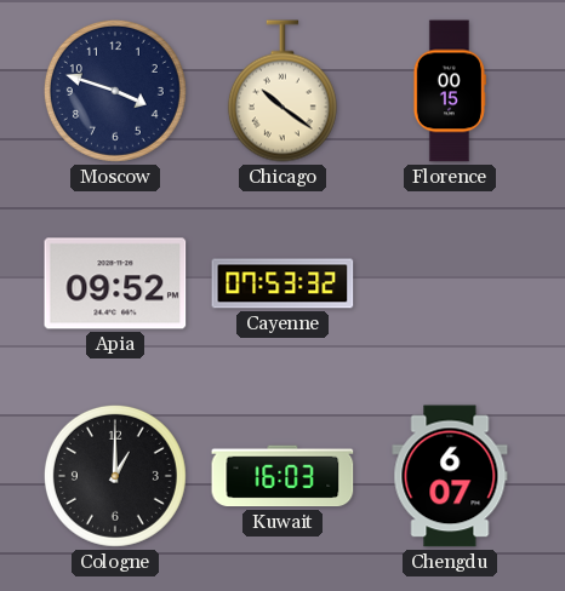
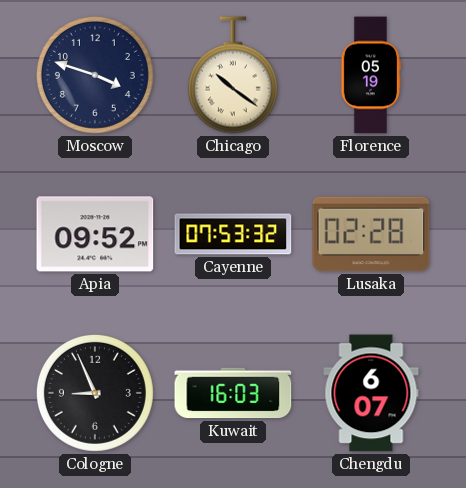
Florence: 00:15 -> 05:19 (370, 75)
Lusaka: none -> 02:28 (371, 234)
Cologne: 1:00 -> 8:56 (95, 393)
